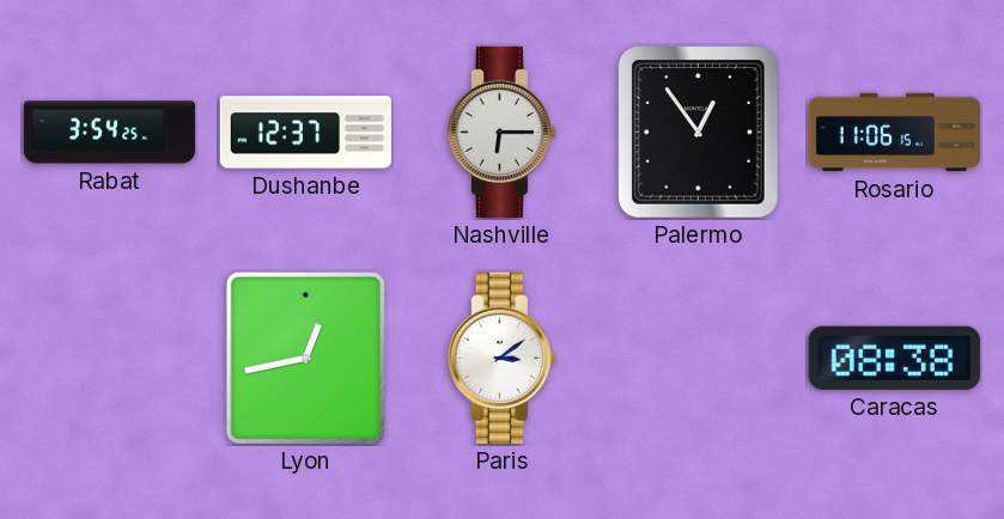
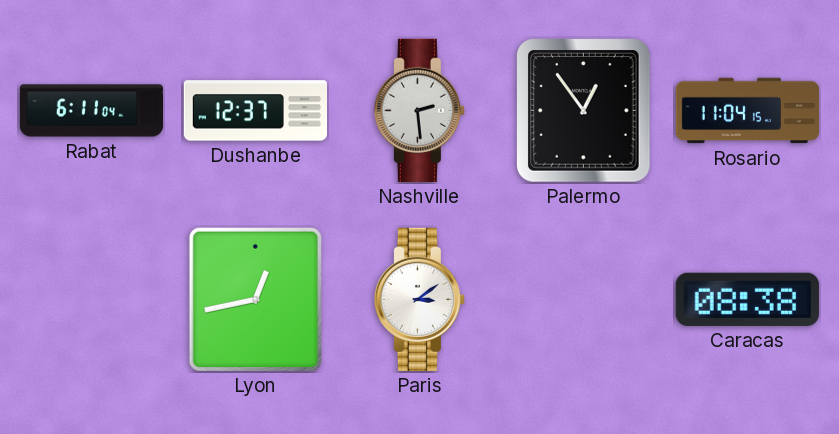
Rabat: 3:54 -> 6:11 (91, 111)
Nashville: 6:15 -> 2:29 (419, 110)
Rosario: 11:06 -> 11:04 (747, 111)
